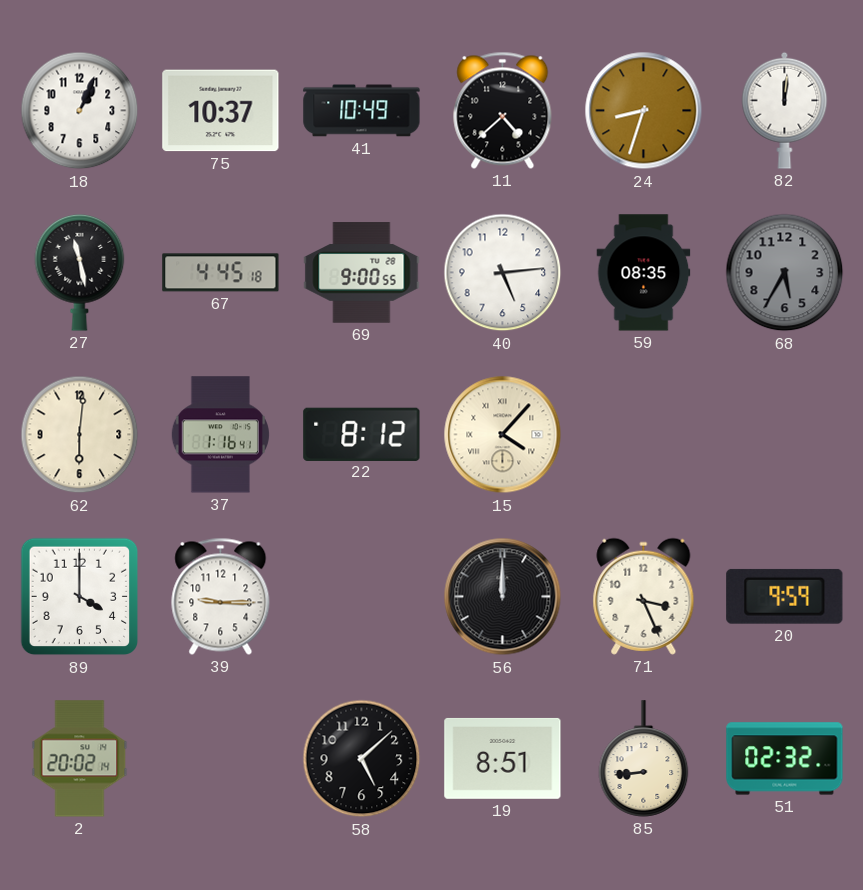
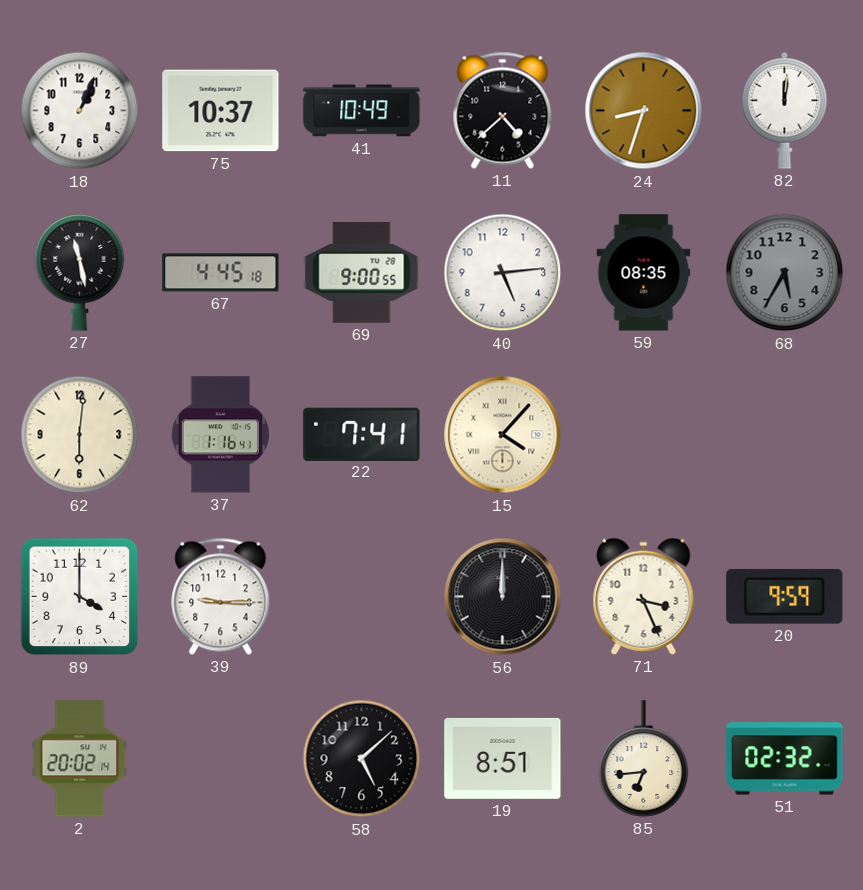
22: 8:12 -> 7:41 (362, 434)
85: 8:44 -> 6:44 (644, 759)
